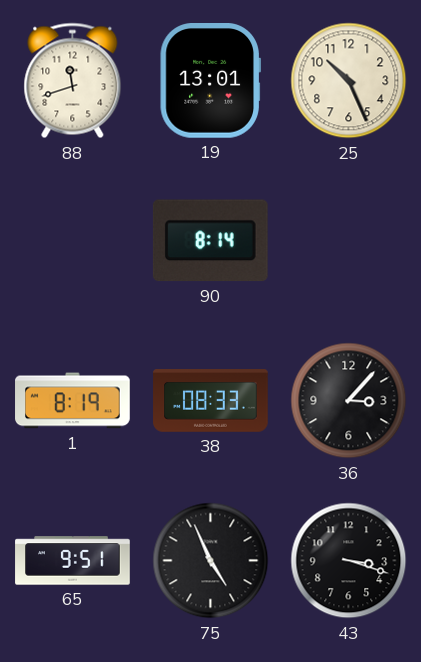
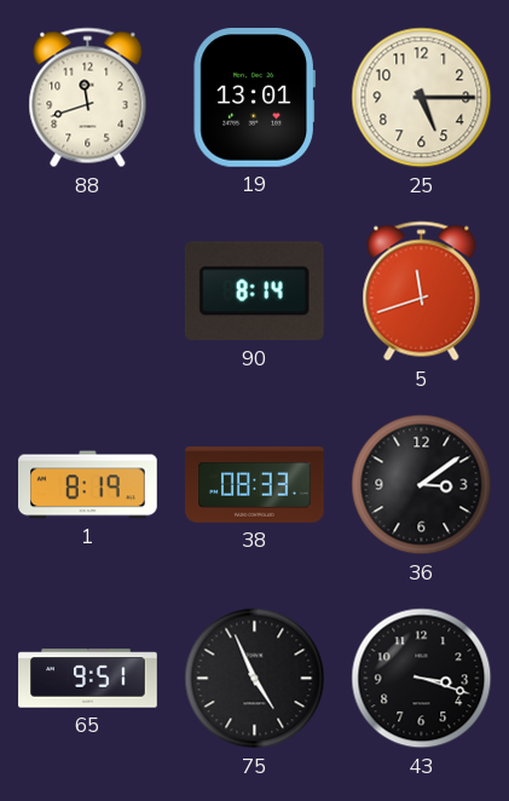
25: 10:26 -> 5:15 (422, 98)
5: none -> 11:42 (422, 292)
36: 3:07 -> 3:09 (422, 485)
